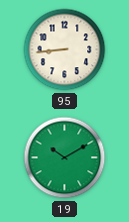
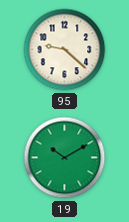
95: 8:44 -> 9:22 (65, 50)
